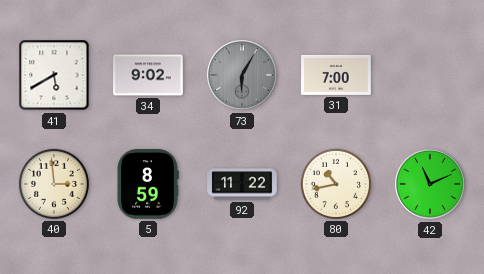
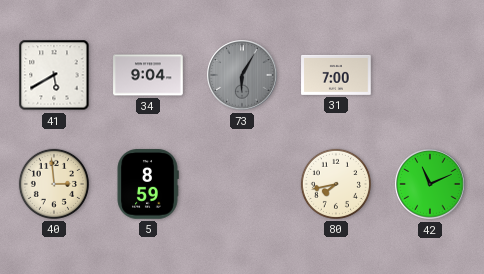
34: 9:02 -> 9:04 (148, 75)
92: 11:22 -> none (242, 184)
80: 10:43 -> 7:43 (336, 184)
